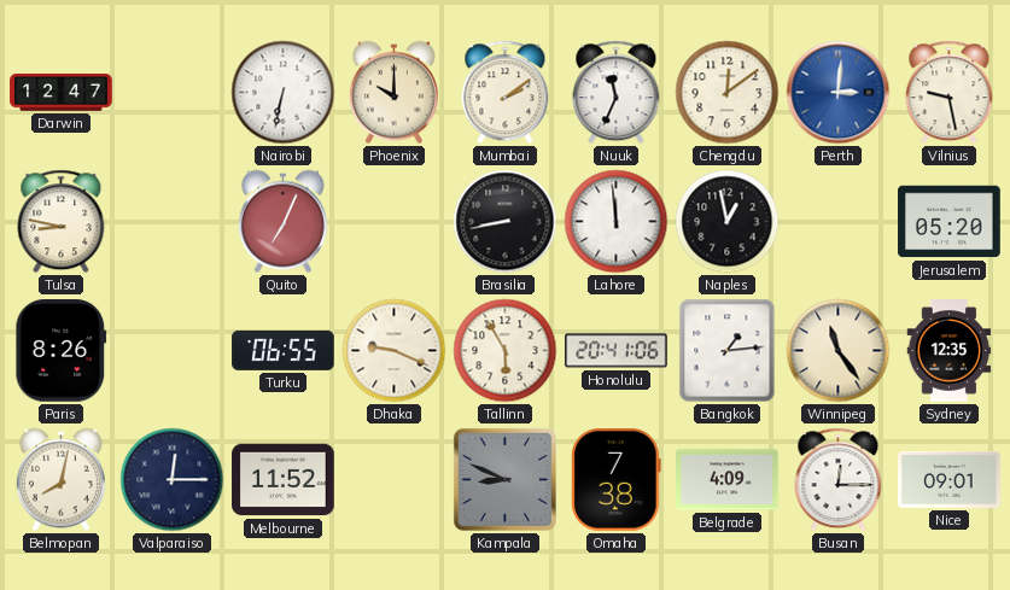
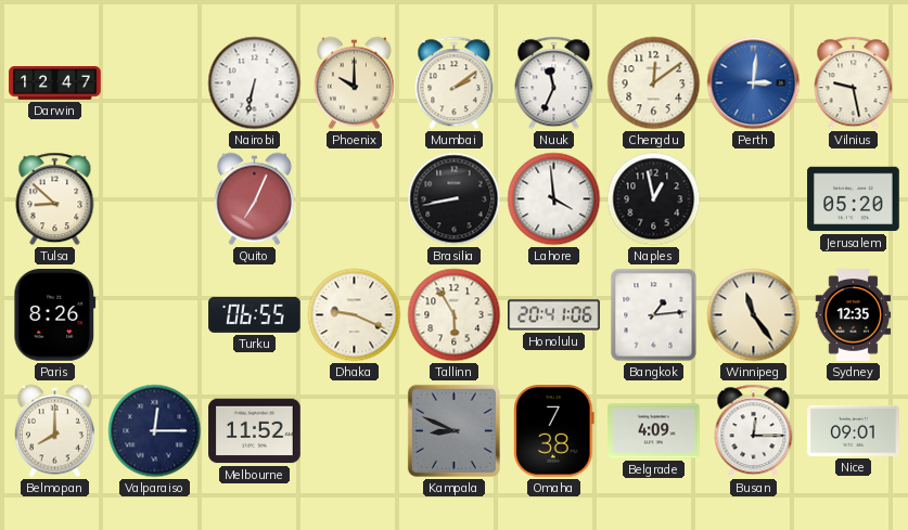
Tulsa: 8:47 -> 8:52 (55, 199)
Lahore: 11:59 -> 3:59 (554, 199)
Belmopan: 8:02 -> 8:00 (54, 431)
